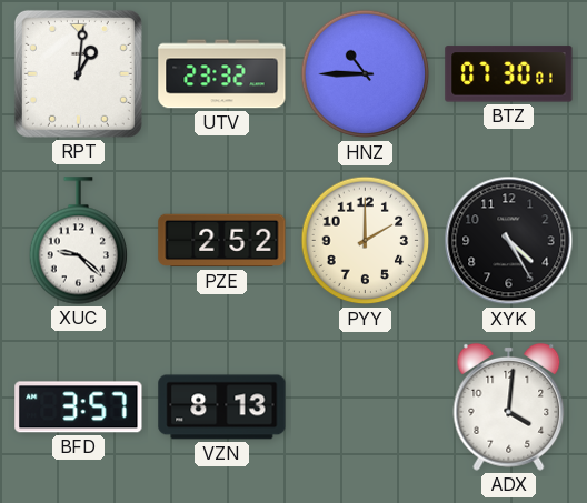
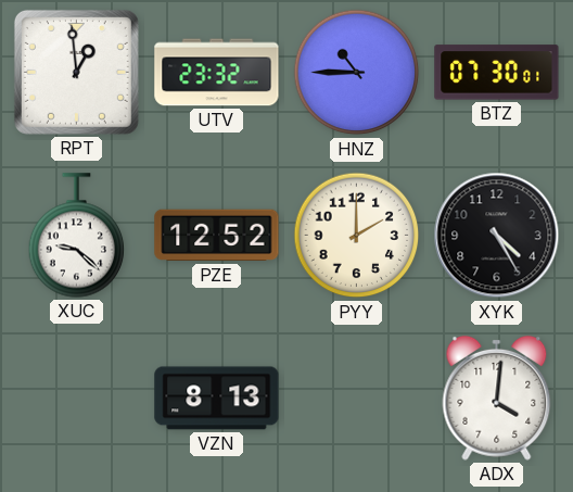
RPT: 1:01 -> 12:59 (76, 72)
PZE: 2:52 -> 12:52 (217, 236)
BFD: 3:57 -> none (79, 408)
